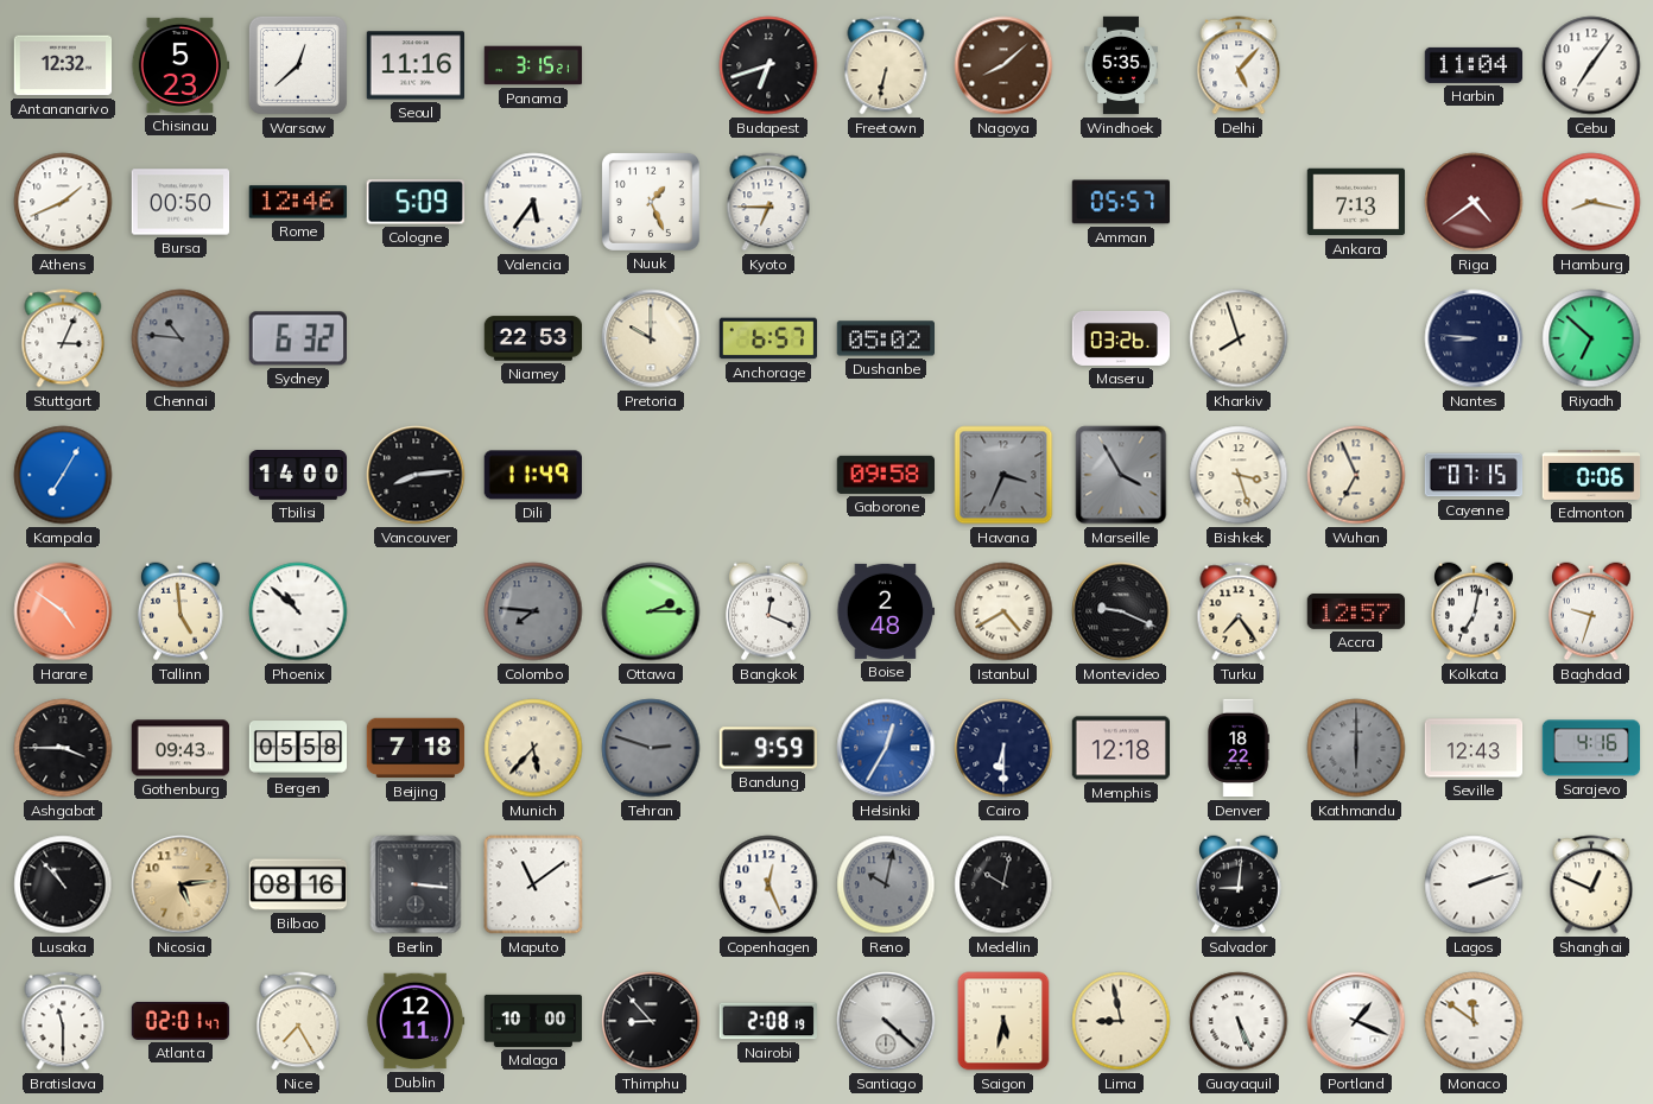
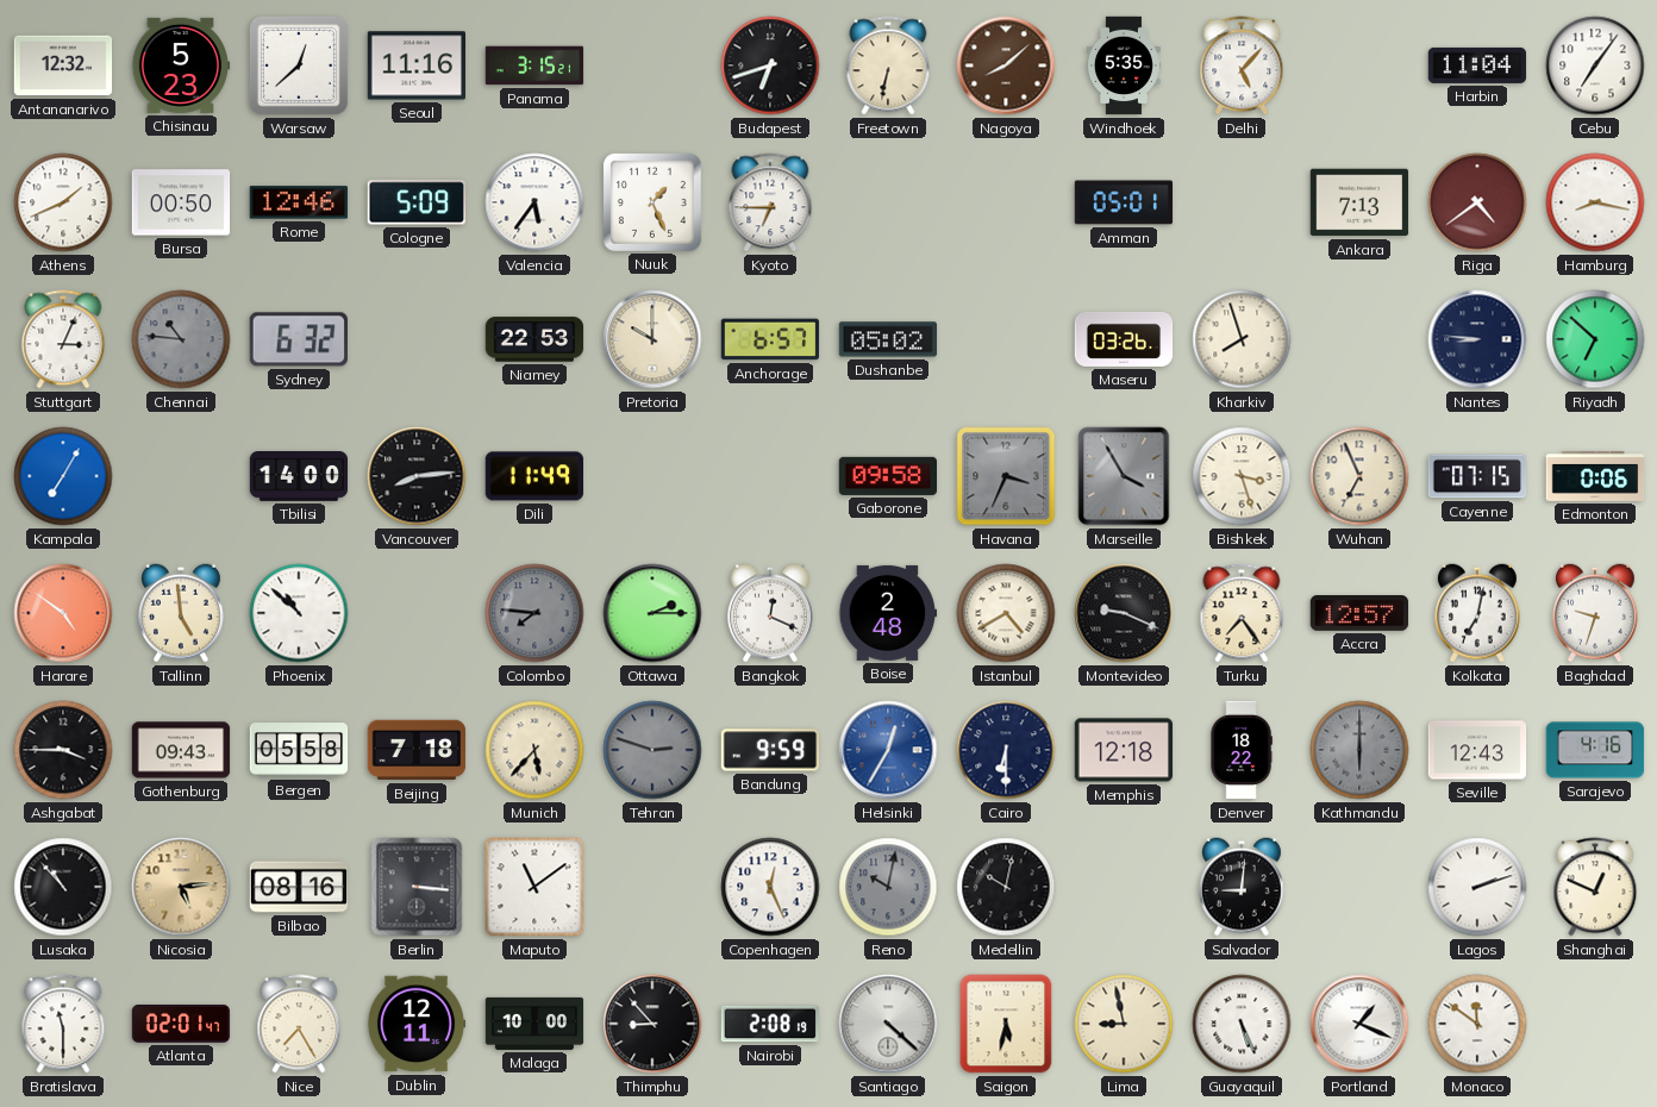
Amman: 05:57 -> 05:01 (1124, 202)
